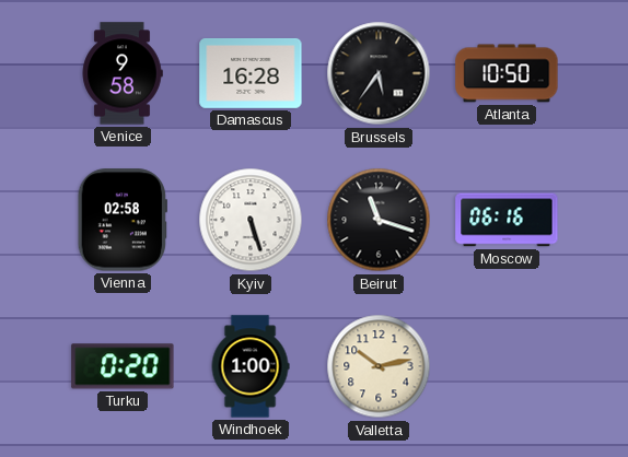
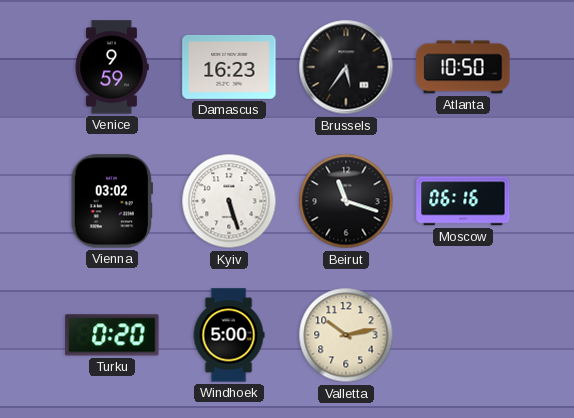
Venice: 9:58 -> 9:59 (112, 67)
Damascus: 16:28 -> 16:23 (229, 67)
Vienna: 02:58 -> 03:02 (112, 201)
Windhoek: 1:00 -> 5:00 (229, 335)
